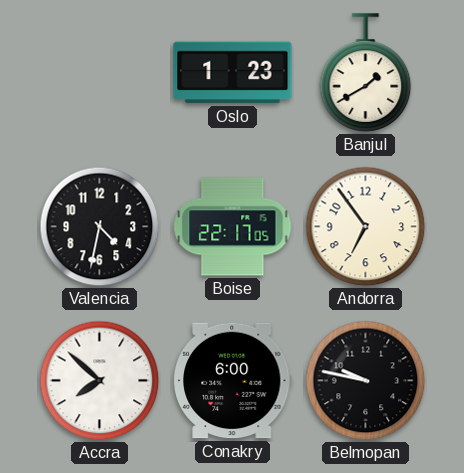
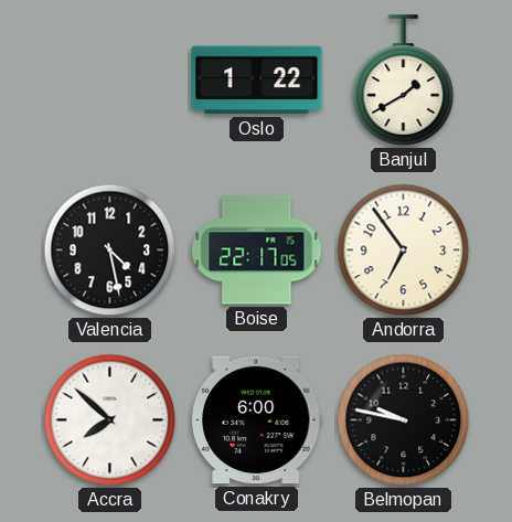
Oslo: 1:23 -> 1:22 (257, 81)
Valencia: 4:32 -> 4:28 (110, 251)
